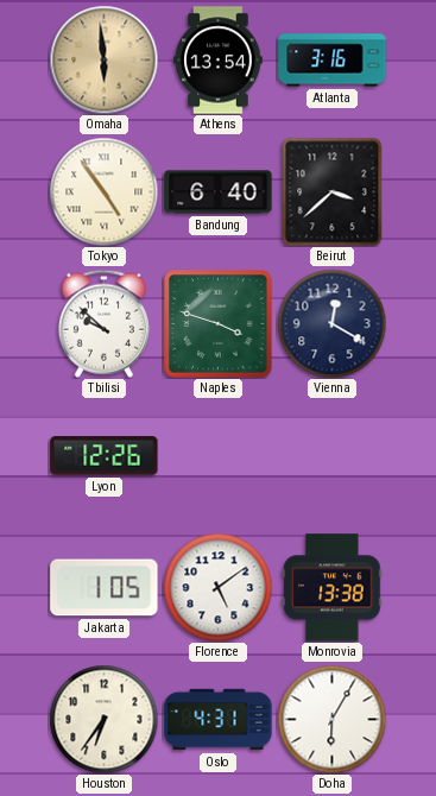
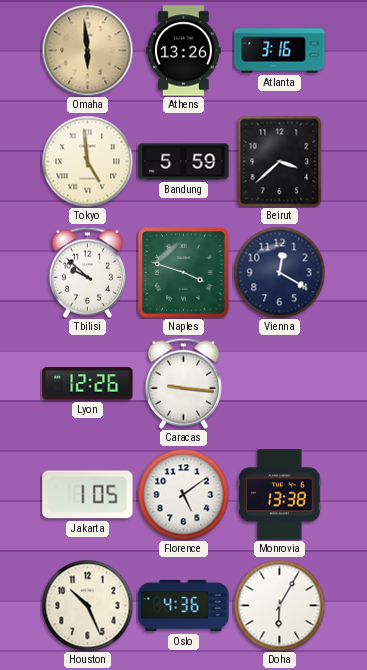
Athens: 13:54 -> 13:26 (184, 51)
Tokyo: 4:54 -> 4:59 (87, 161)
Bandung: 6:40 -> 5:59 (184, 162)
Caracas: none -> 9:16 (183, 383)
Houston: 6:36 -> 10:26 (87, 605)
Oslo: 4:31 -> 4:36 (184, 606)
